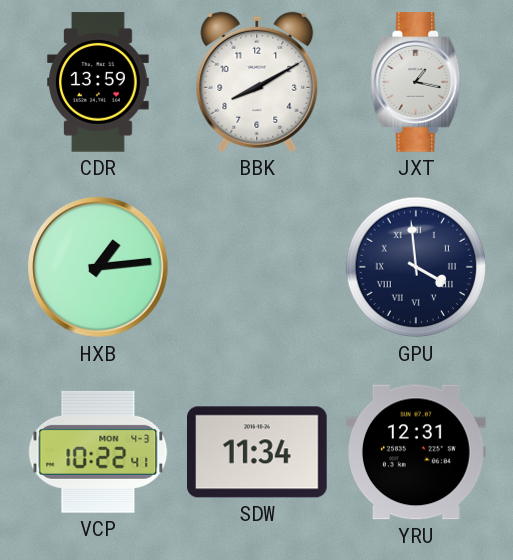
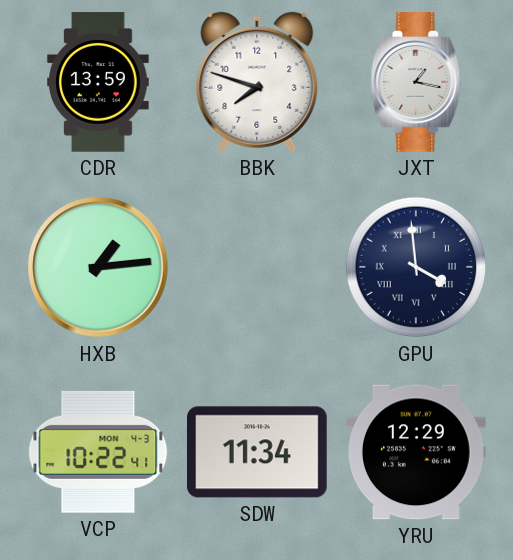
BBK: 8:10 -> 7:48 (257, 82)
YRU: 12:31 -> 12:29 (417, 452)
